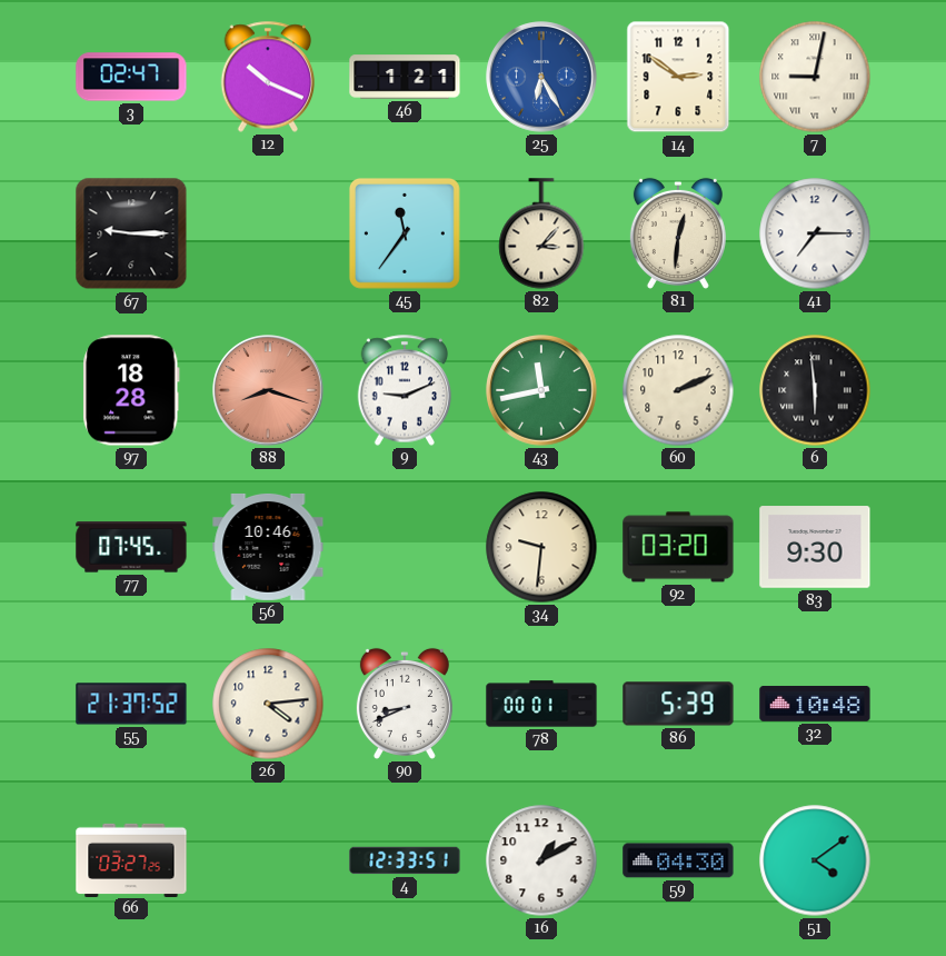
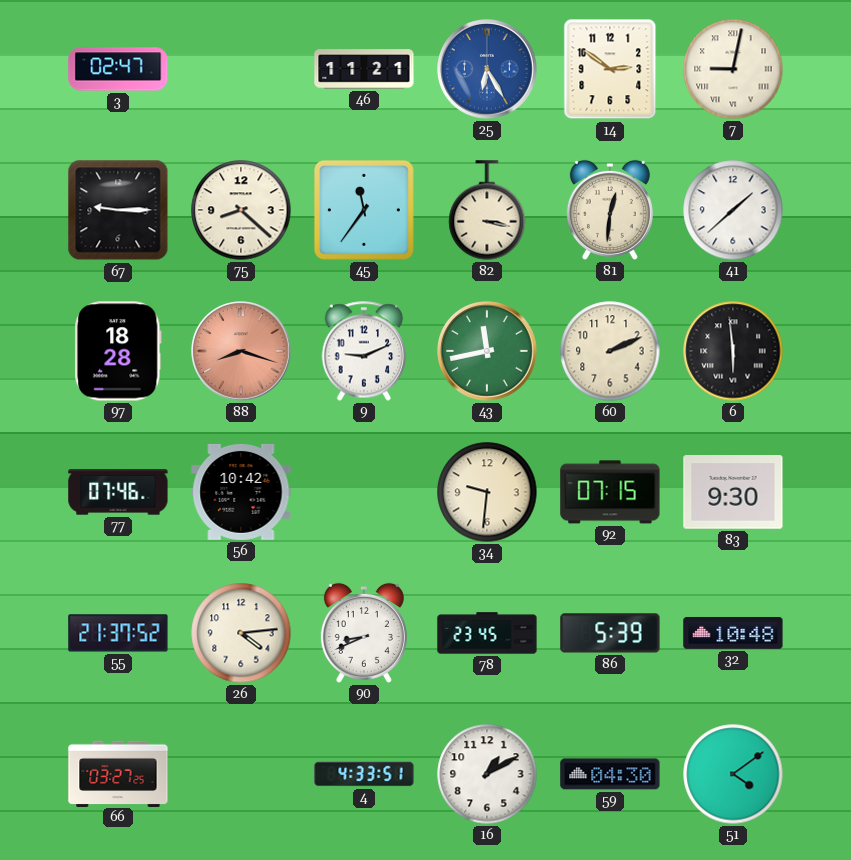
12: 10:19 -> none (268, 77)
46: 1:21 -> 11:21 (364, 69)
75: none -> 8:22 (241, 210)
82: 3:07 -> 3:17 (487, 210)
41: 7:15 -> 1:38 (733, 210)
77: 07:45 -> 07:46 (118, 492)
56: 10:46 -> 10:42 (241, 492)
92: 03:20 -> 07:15 (610, 492)
78: 00:01 -> 23:45 (487, 633)
4: 12:33 -> 4:33 (364, 774)
